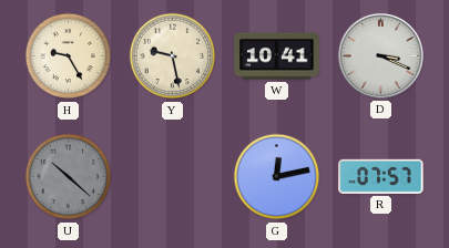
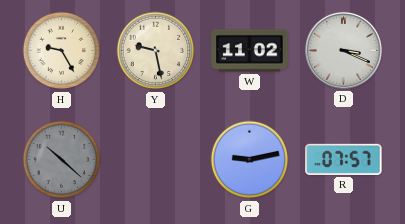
W: 10:41 -> 11:02 (250, 51)
G: 12:13 -> 9:13 (250, 160)
